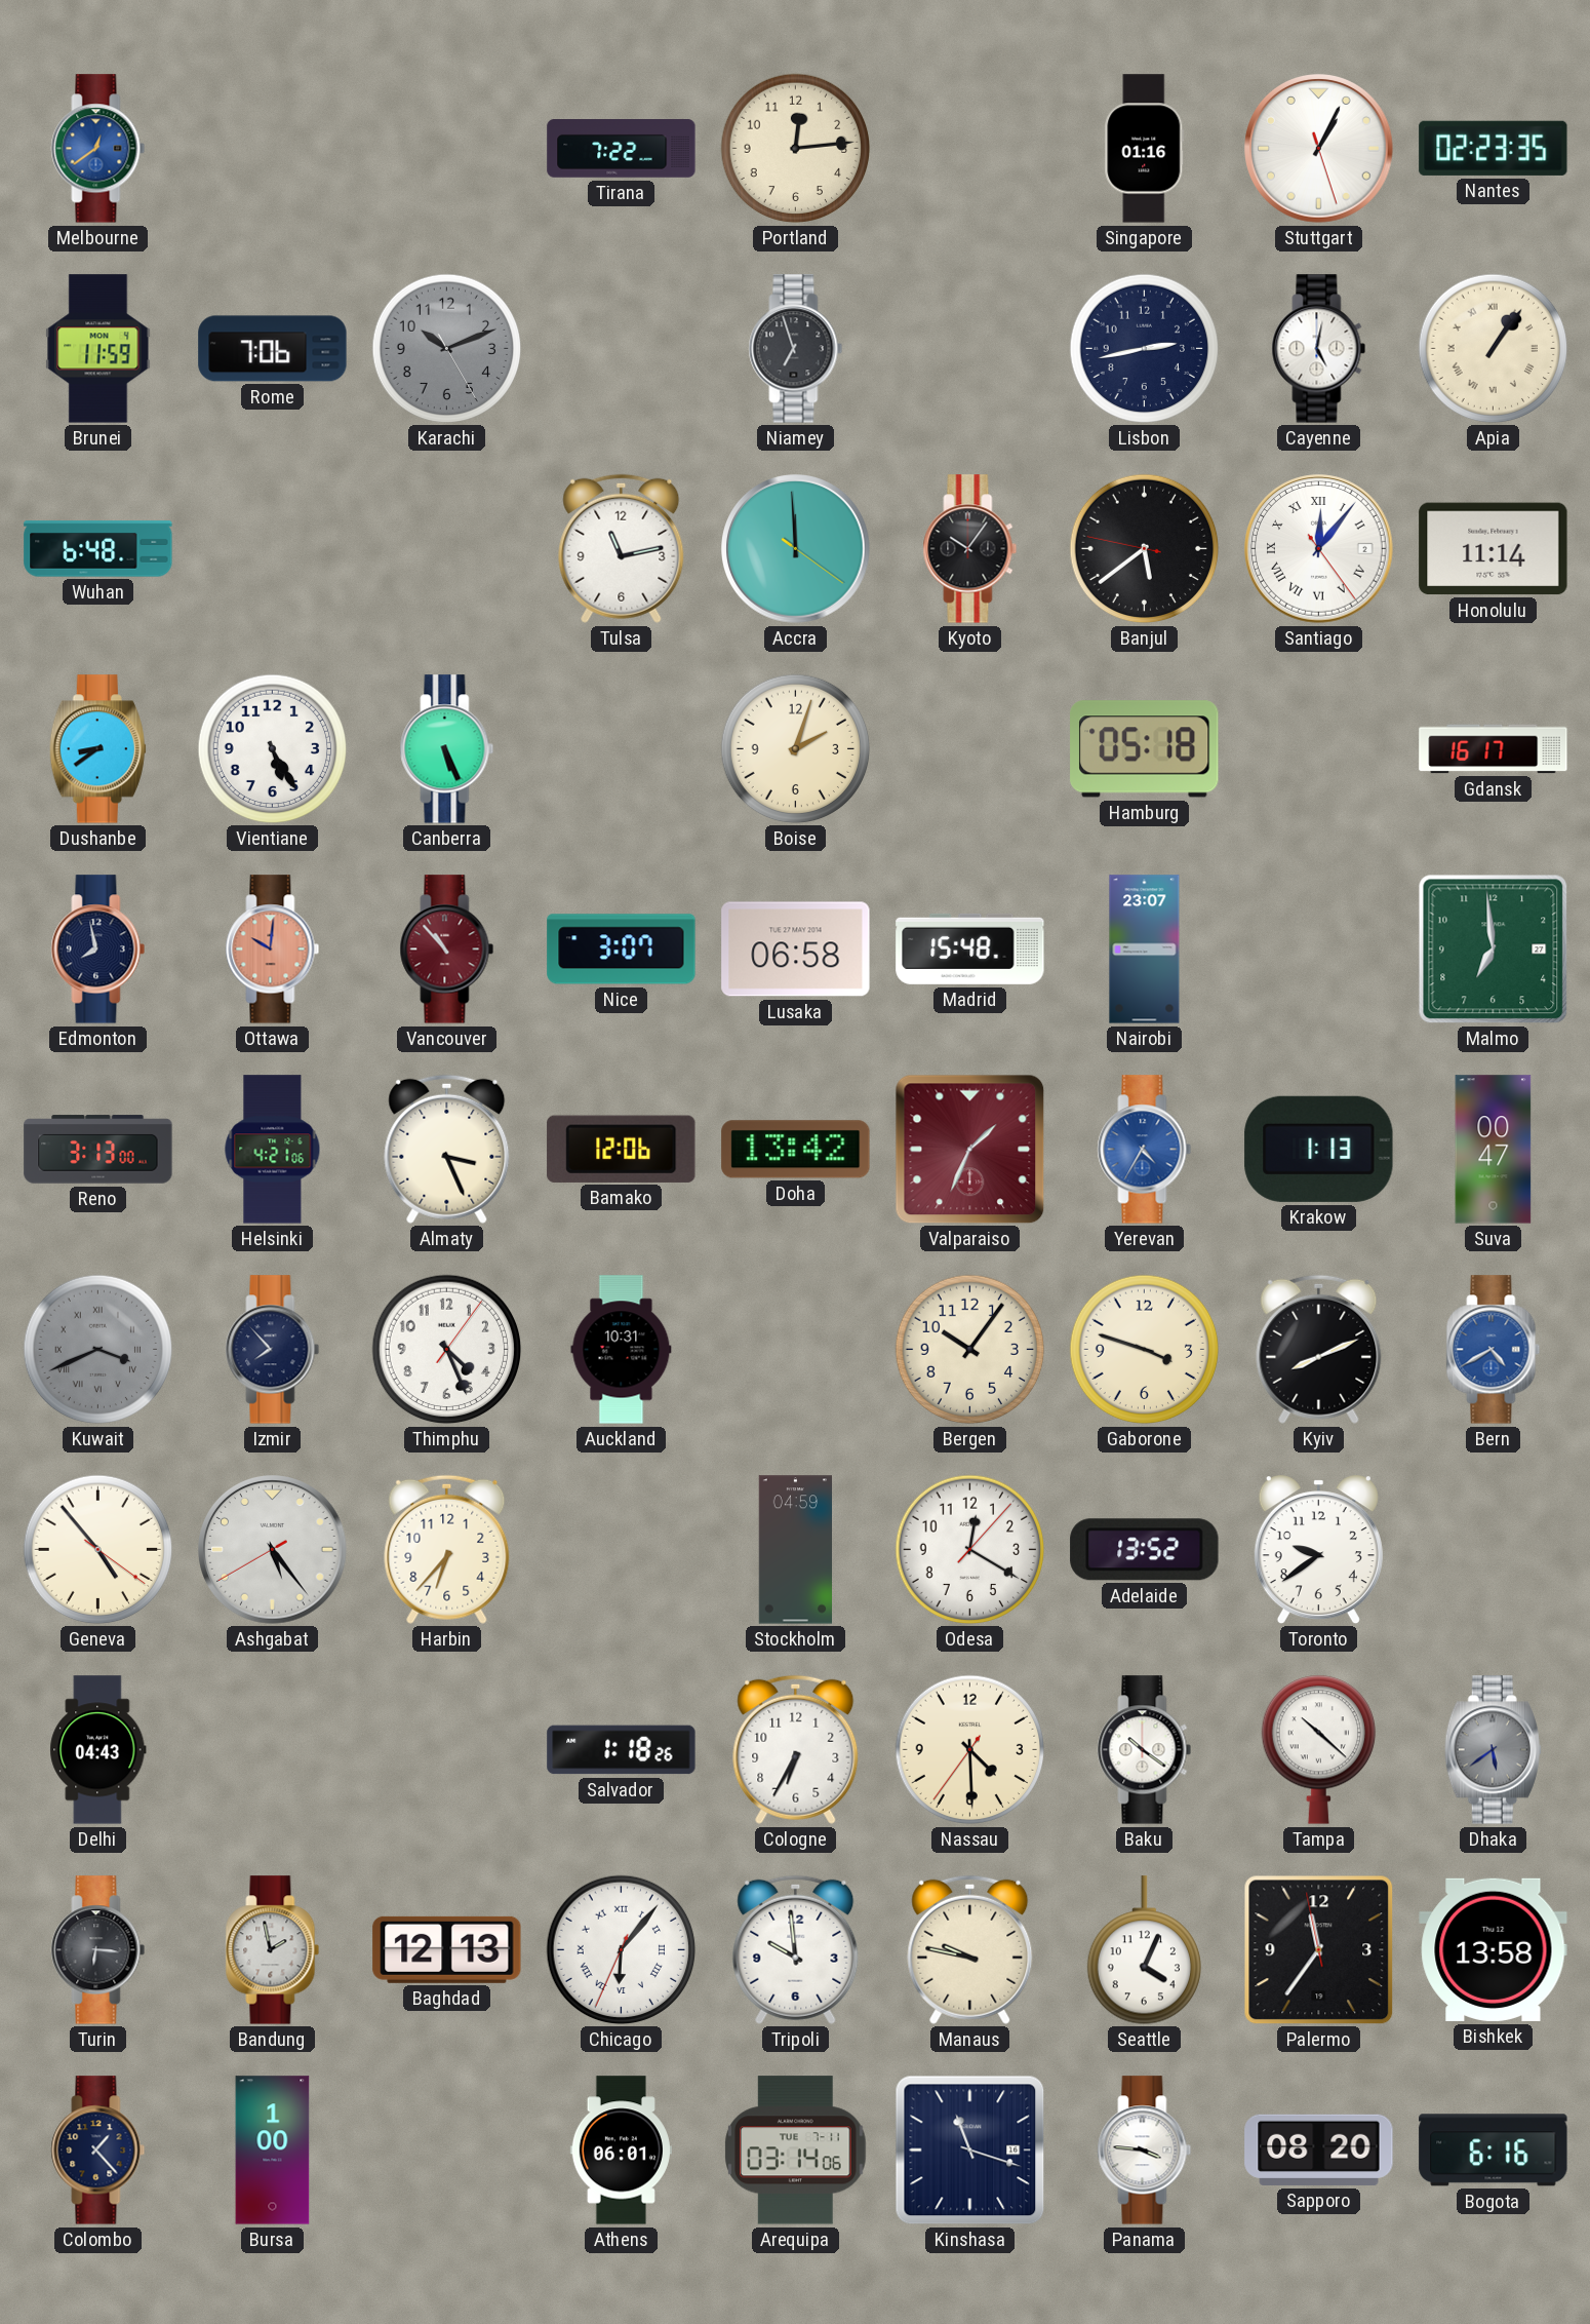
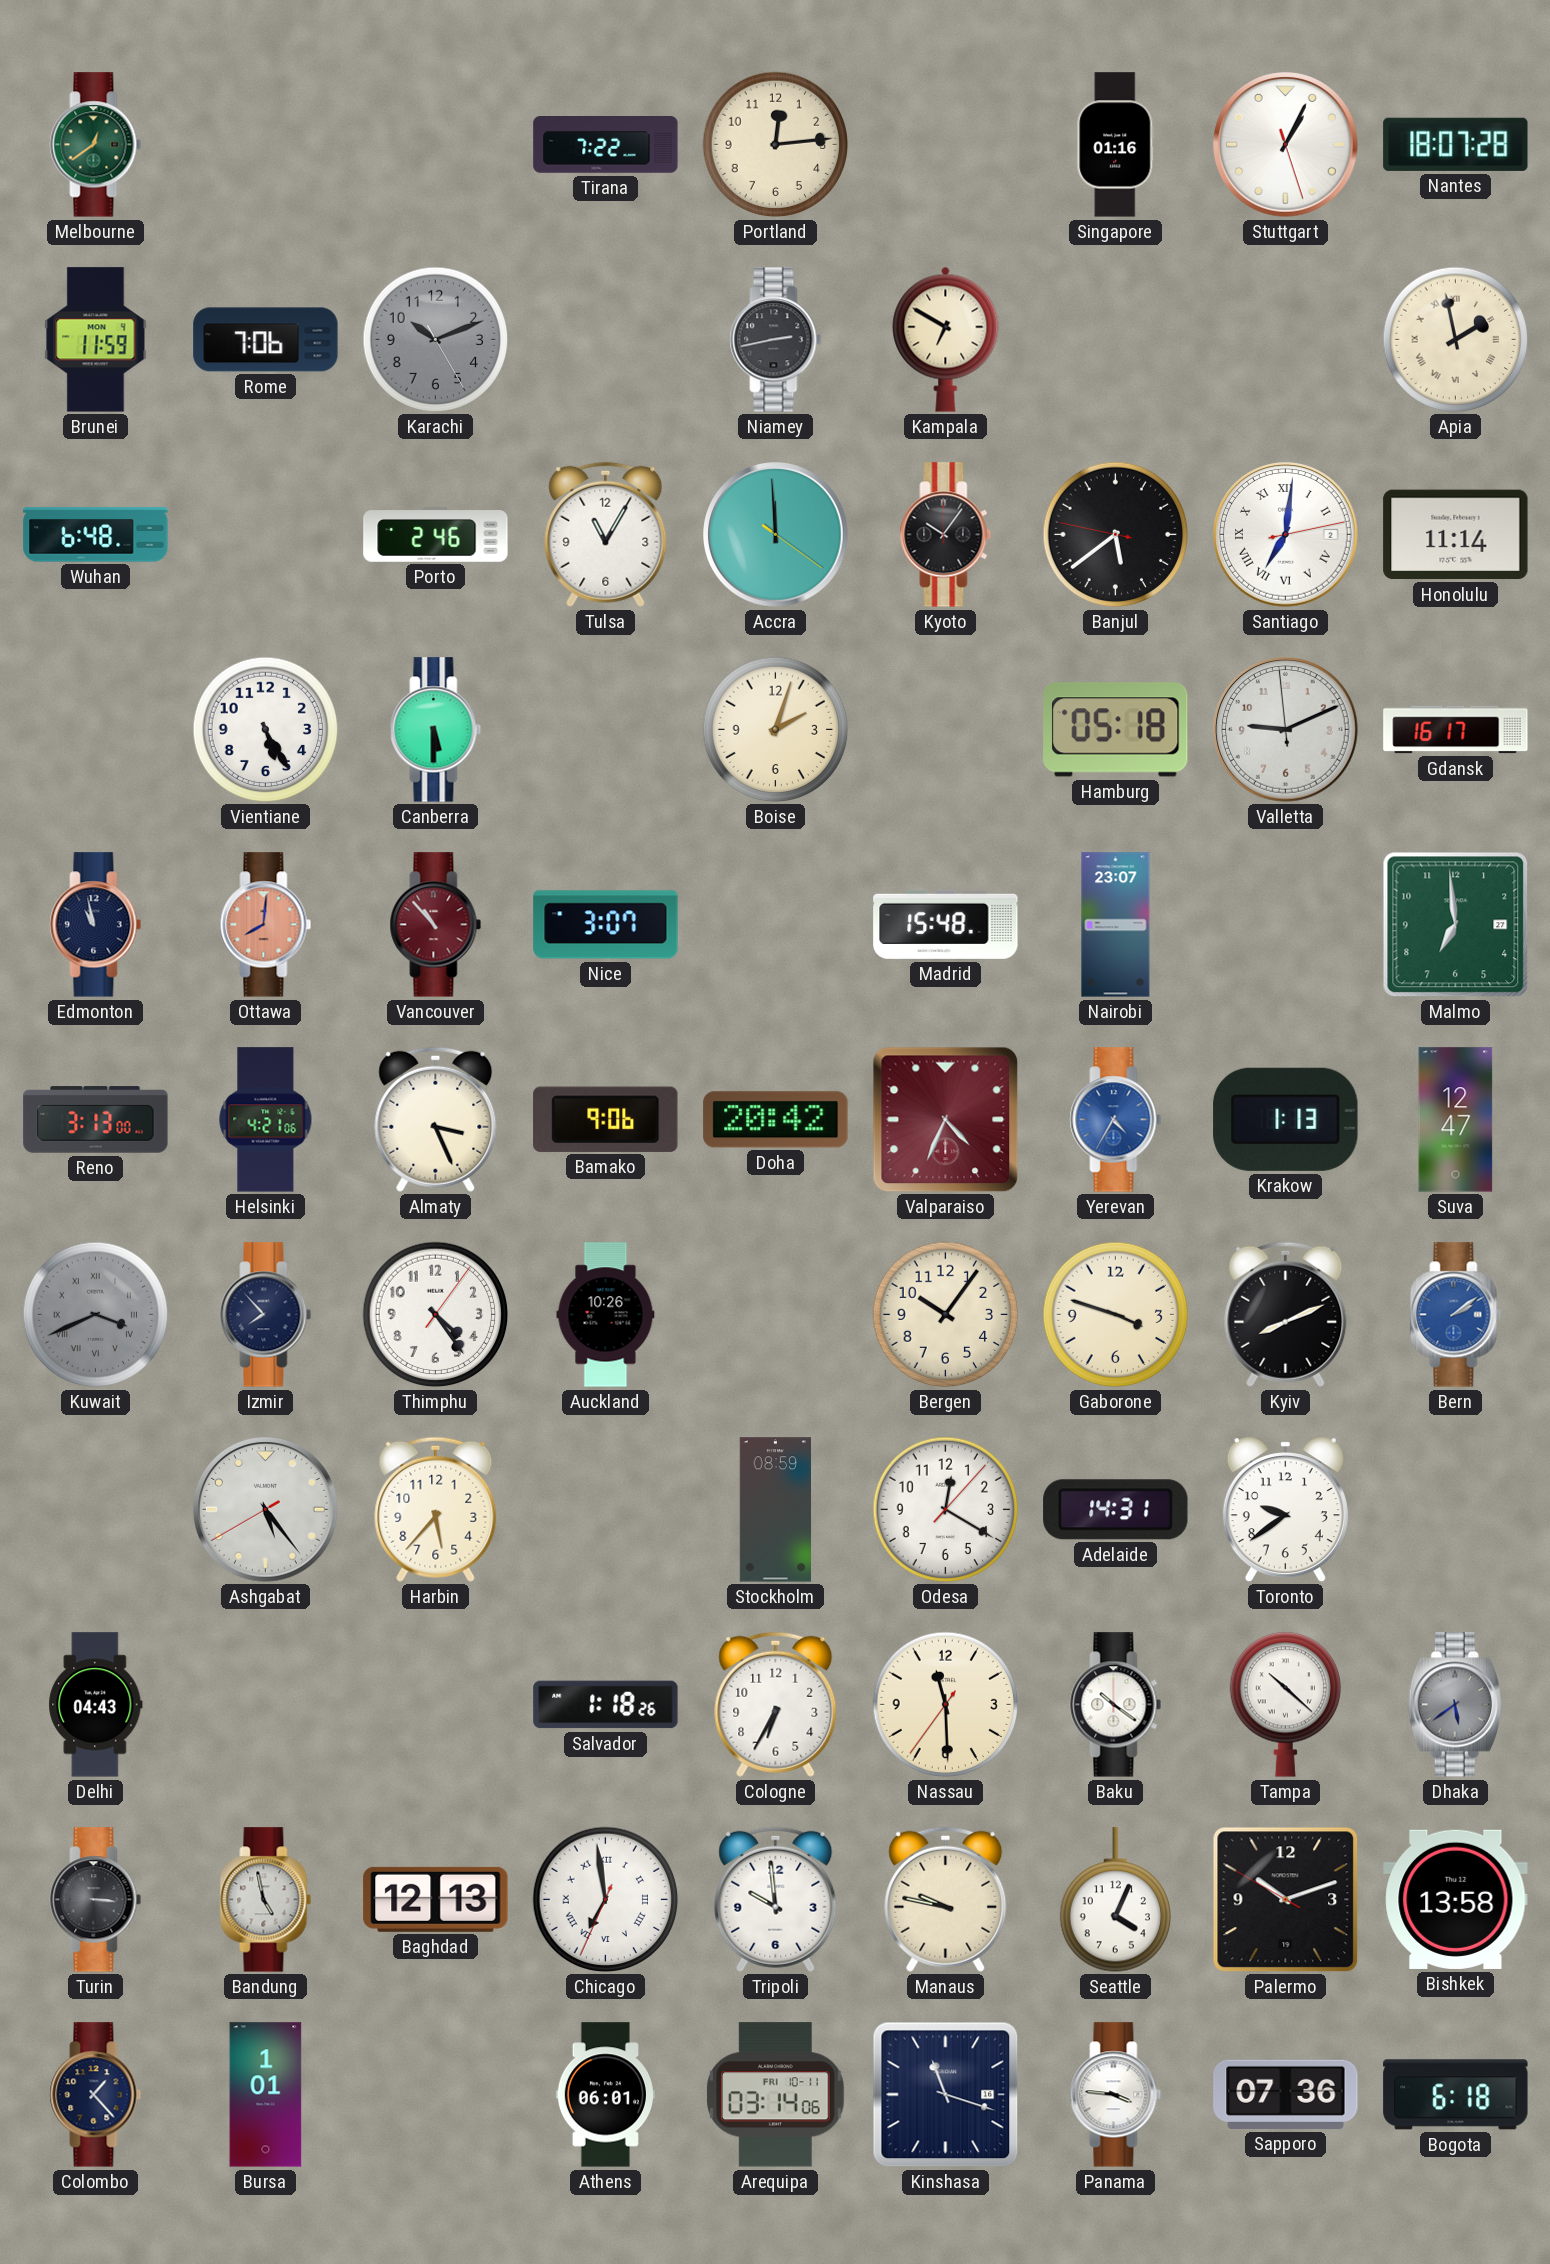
Melbourne dial: blue -> green (96, 145)
Nantes: 02:23 -> 18:07 (1456, 144)
Niamey: 6:57 -> 2:43 (776, 340)
Kampala: none -> 6:50 (946, 339)
Lisbon: 2:43 -> none (1145, 349)
Cayenne: 5:02 -> none (1319, 349)
Apia: 1:06 -> 1:58 (1456, 340)
Porto: none -> 2:46 (436, 535)
Tulsa: 11:13 -> 11:05 (606, 534)
Santiago: 12:06 -> 7:01 (1286, 535)
Dushanbe: 8:39 -> none (97, 749)
Canberra: 5:26 -> 5:30 (436, 730)
Valletta: none -> 9:10 (1286, 730)
Edmonton: 7:58 -> 10:58 (96, 925)
Ottawa: 10:01 -> 8:01 (266, 925)
Lusaka: 06:58 -> none (796, 950)
Bamako: 12:06 -> 9:06 (606, 1119)
Doha: 13:42 -> 20:42 (776, 1120)
Valparaiso: 1:34 -> 4:34 (946, 1120)
Suva: 00:47 -> 12:47 (1456, 1120)
Thimphu: 4:26 -> 4:24 (436, 1315)
Auckland: 10:31 -> 10:26 (606, 1315)
Bern: 4:40 -> 2:09 (1456, 1315)
Geneva: 4:53 -> none (98, 1550)
Harbin: 6:37 -> 5:37 (436, 1509)
Stockholm: 04:59 -> 08:59 (775, 1510)
Adelaide: 13:52 -> 14:31 (1116, 1510)
Nassau: 4:29 -> 11:29 (946, 1705)
Turin: 6:16 -> 3:16 (96, 1900)
Bandung: 1:58 -> 4:58 (266, 1900)
Chicago: 6:06 -> 6:58 (606, 1900)
Palermo: 11:35 -> 10:11 (1286, 1900)
Bursa: 1:00 -> 1:01 (266, 2095)
Arequipa date: TUE 7-11 -> FRI 10-11 (776, 2095)
Sapporo: 08:20 -> 07:36 (1286, 2094)
Bogota: 6:16 -> 6:18 (1456, 2095)
